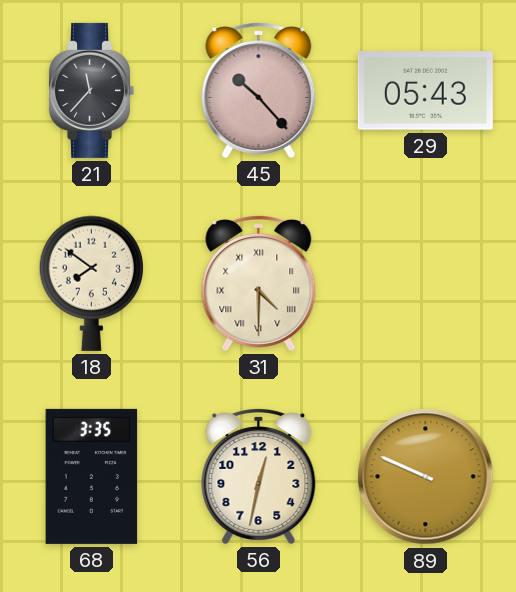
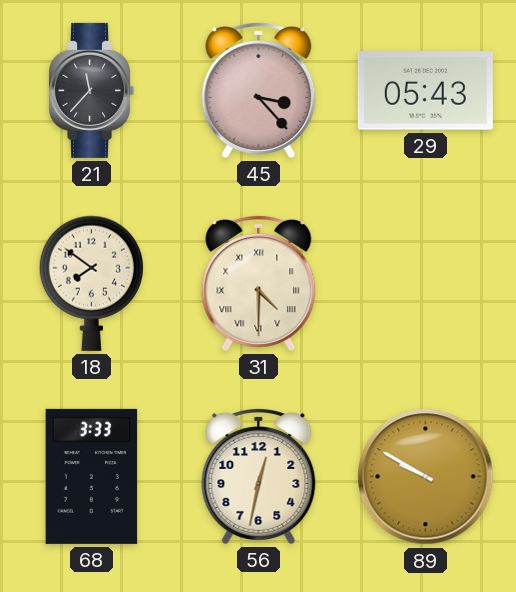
45: 10:23 -> 3:23 (259, 91)
68: 3:35 -> 3:33 (92, 476)
89: 9:49 -> 9:50 (426, 477)
